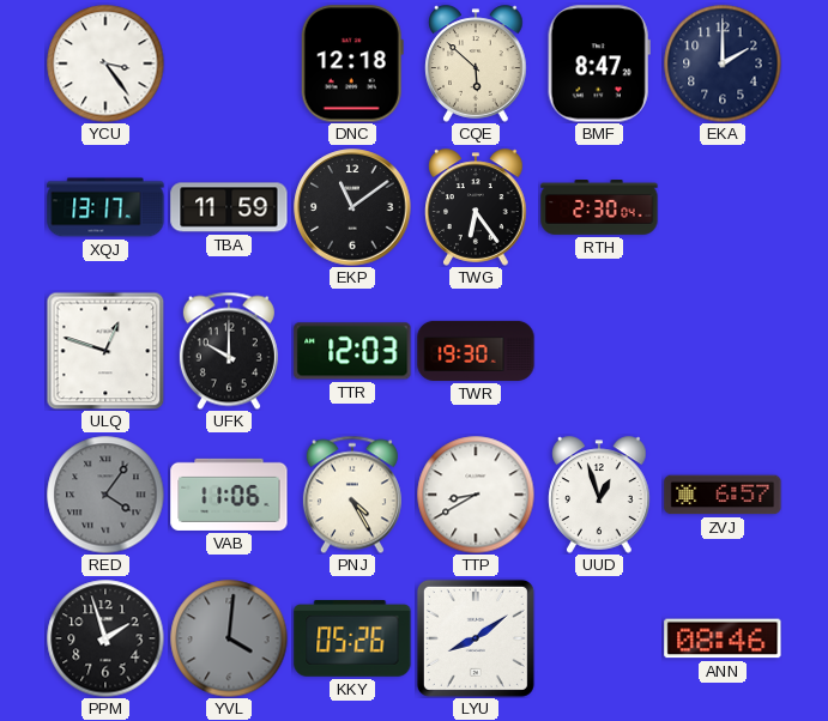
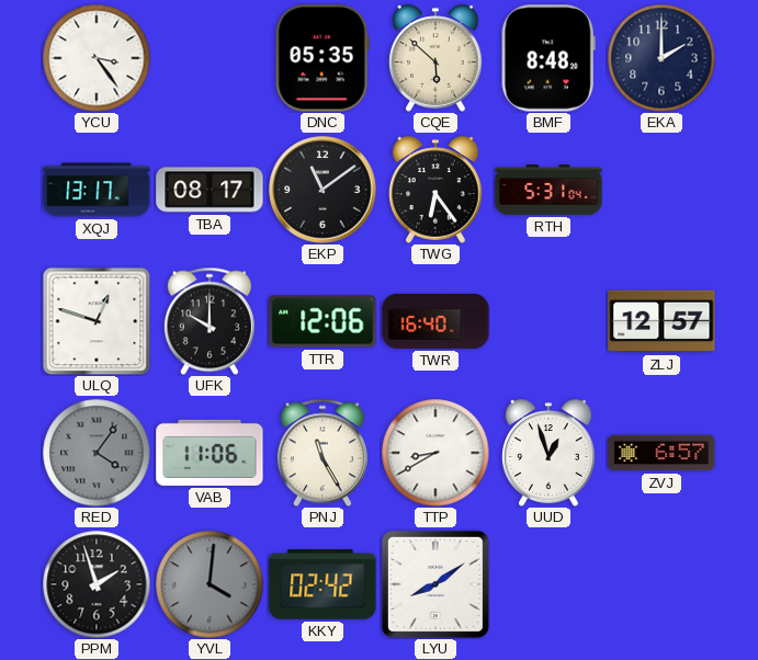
DNC: 12:18 -> 05:35 (323, 58)
BMF: 8:47 -> 8:48 (548, 58)
TBA: 11:59 -> 08:17 (210, 190)
RTH: 2:30 -> 5:31 (548, 190)
TTR: 12:03 -> 12:06 (323, 321)
TWR: 19:30 -> 16:40 (435, 321)
ZLJ: none -> 12:57 (661, 321)
PNJ: 4:25 -> 11:25 (323, 453)
KKY: 05:26 -> 02:42 (323, 585)
ANN: 08:46 -> none (723, 638)
